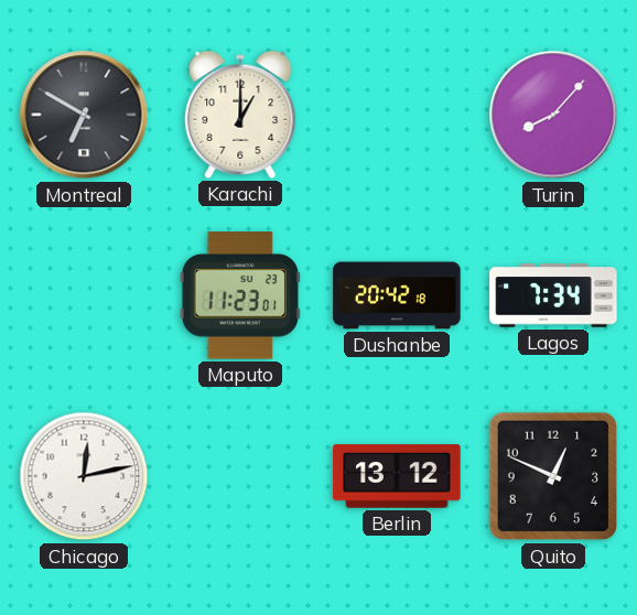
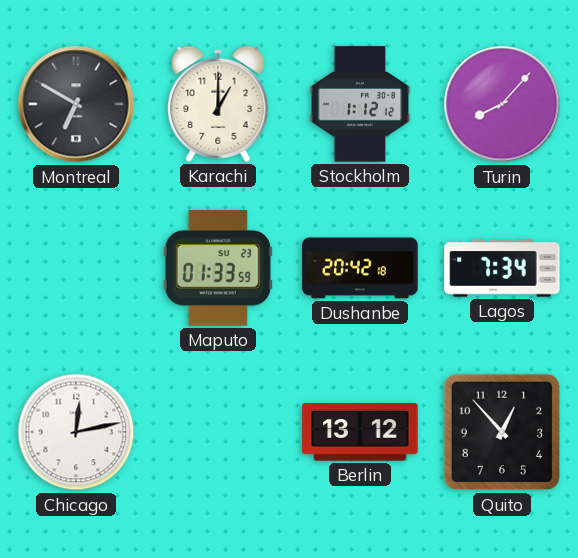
Stockholm: none -> 1:12 (360, 104)
Maputo: 11:23 -> 01:33 (218, 268)
Quito: 12:49 -> 12:53 (502, 432)
